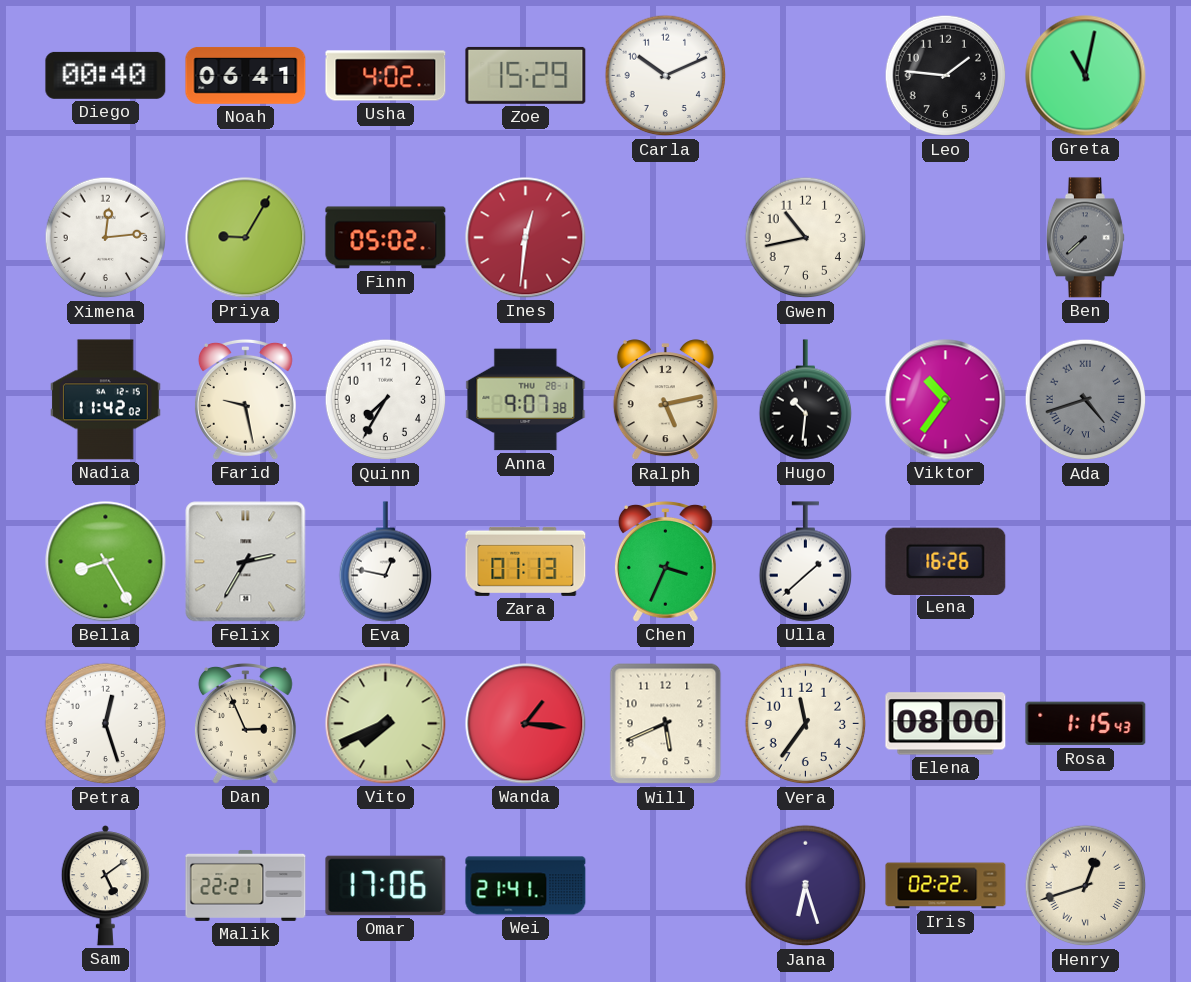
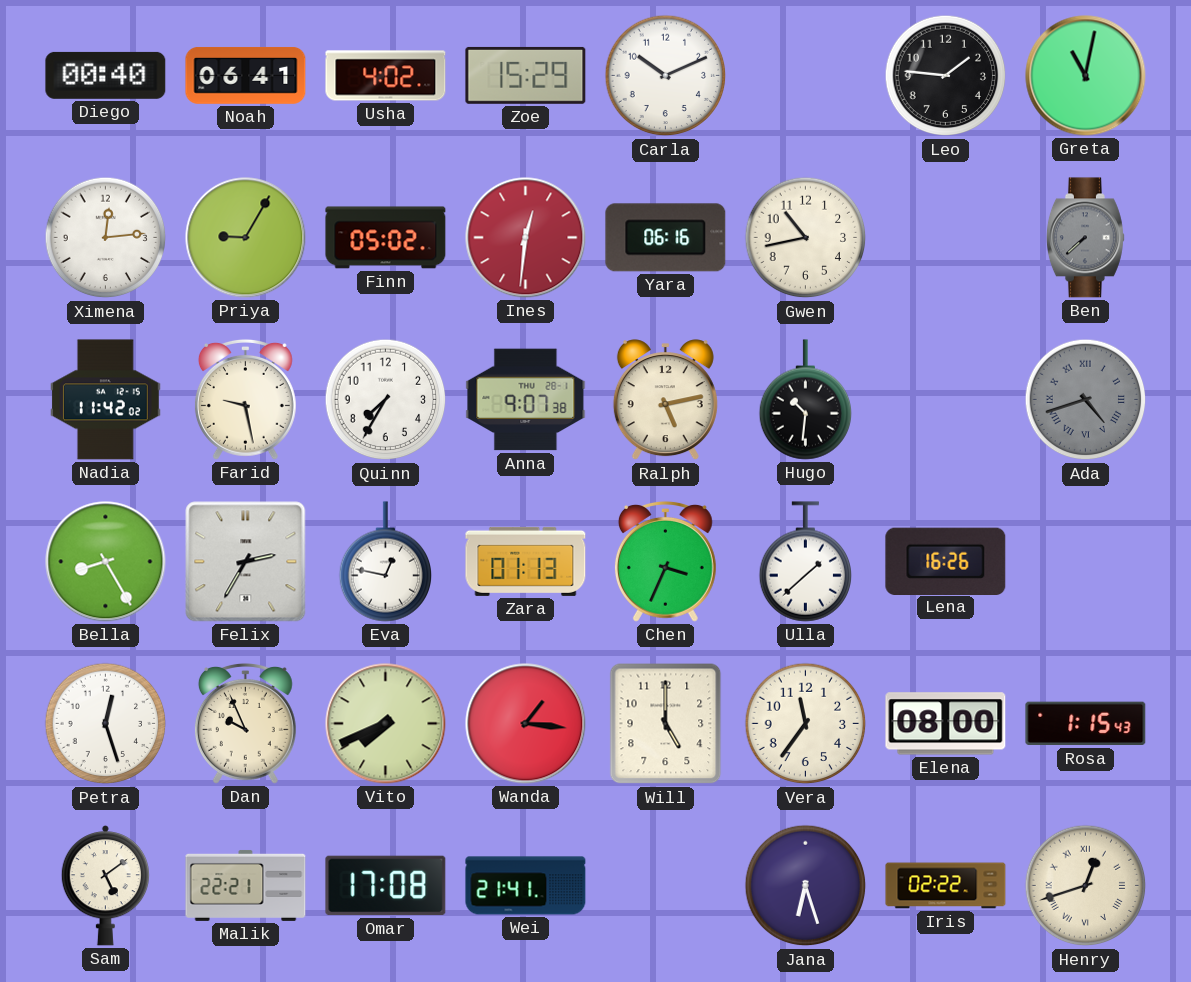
Yara: none -> 06:16 (666, 238)
Viktor: 10:36 -> none (946, 400)
Dan: 2:56 -> 9:56 (245, 724)
Will: 5:41 -> 5:00 (666, 724)
Omar: 17:06 -> 17:08 (386, 886)
